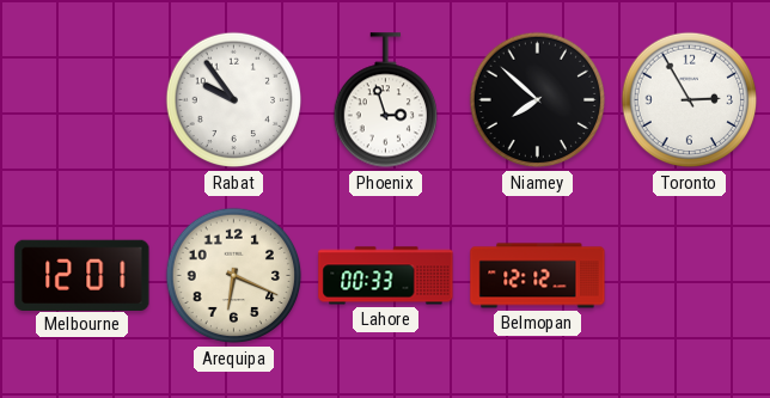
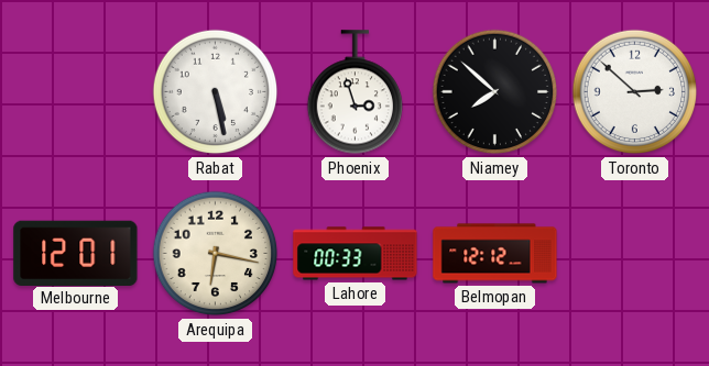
Rabat: 9:54 -> 5:28 (216, 92)
Toronto: 2:55 -> 2:52 (635, 92)
Arequipa: 6:19 -> 6:17 (216, 254)
